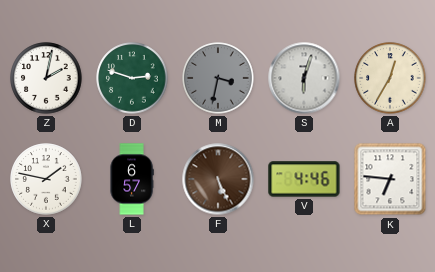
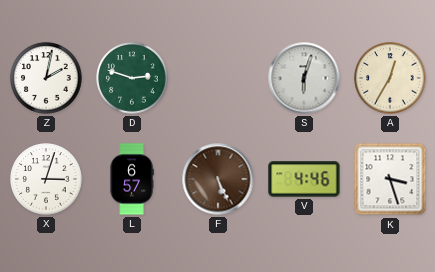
M: 3:32 -> none (218, 78)
X: 1:47 -> 3:03 (46, 179)
K: 6:46 -> 3:27 (390, 179)
